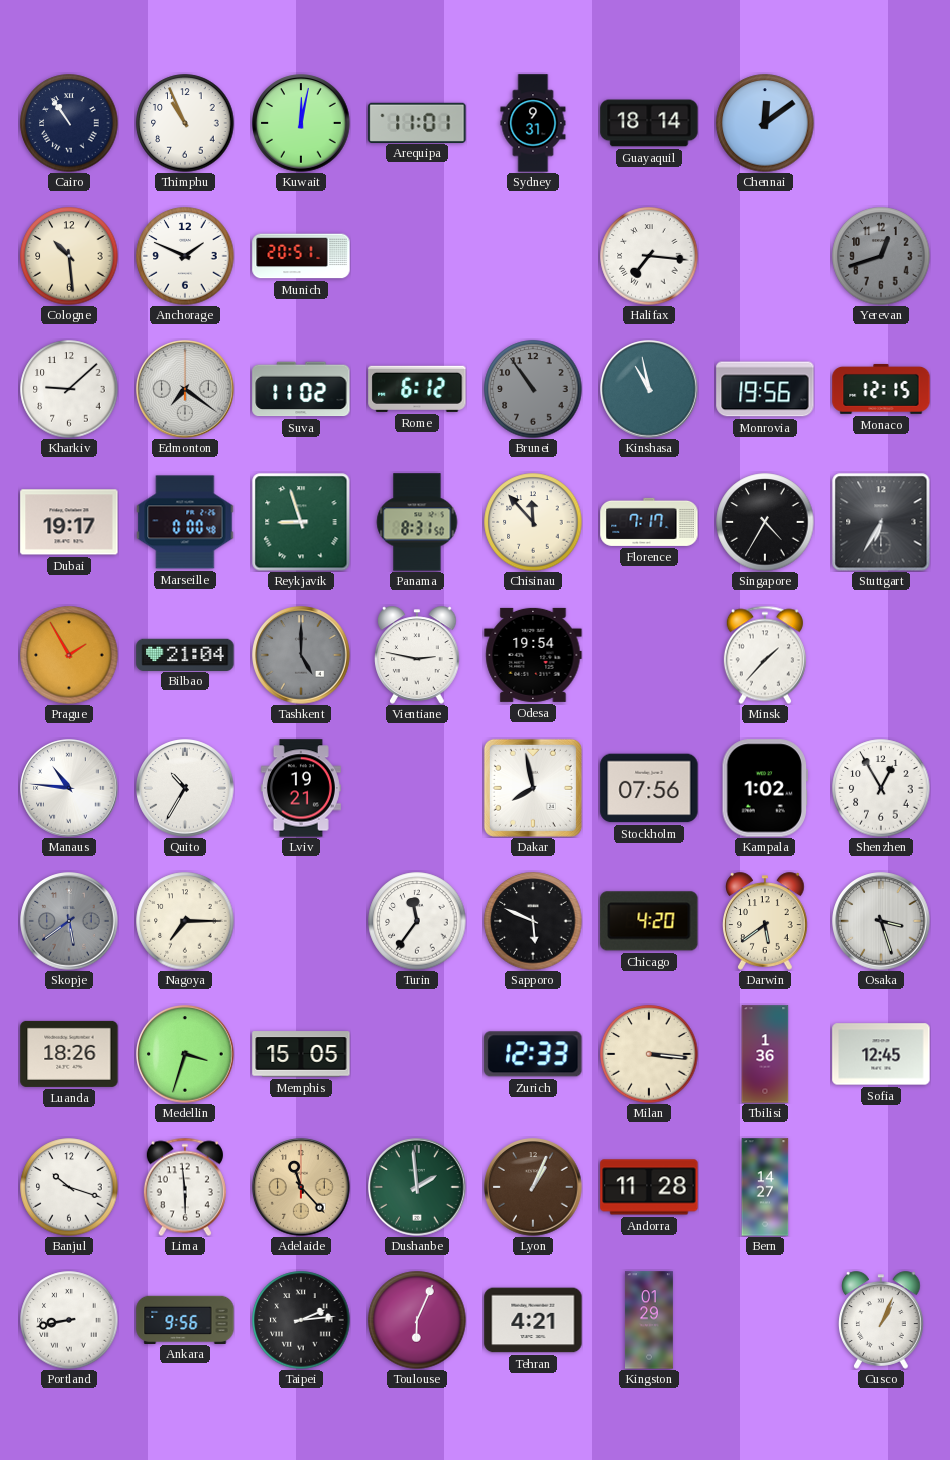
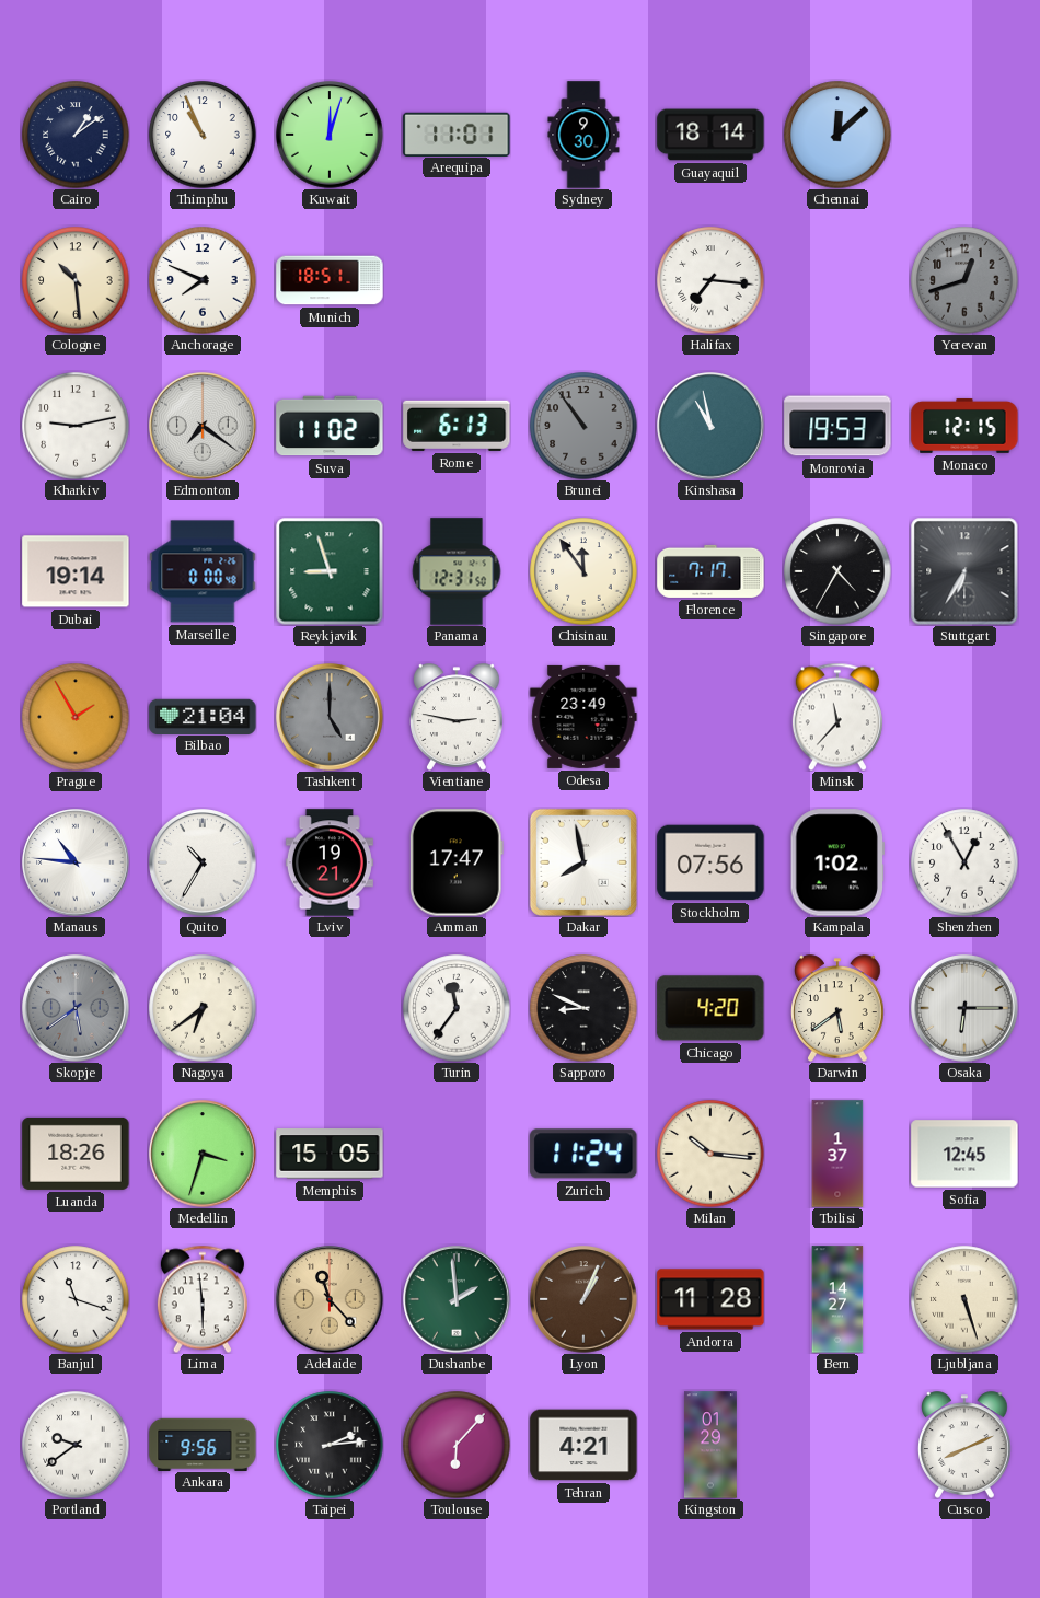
Cairo: 10:54 -> 1:09 (76, 135)
Kuwait: 12:02 -> 12:03 (330, 135)
Sydney: 9:31 -> 9:30 (583, 135)
Chennai: 12:09 -> 12:08 (837, 135)
Anchorage: 1:49 -> 7:49 (203, 280)
Munich: 20:51 -> 18:51 (330, 280)
Kharkiv: 9:08 -> 9:13 (76, 426)
Rome: 6:12 -> 6:13 (457, 426)
Monrovia: 19:56 -> 19:53 (837, 426)
Dubai: 19:17 -> 19:14 (76, 571)
Panama: 8:31 -> 12:31 (457, 571)
Chisinau: 11:53 -> 11:54 (583, 571)
Odesa: 19:54 -> 23:49 (583, 717)
Minsk: 1:37 -> 11:37 (837, 717)
Amman: none -> 17:47 (457, 862)
Nagoya: 7:15 -> 6:39 (203, 1008)
Sapporo: 5:49 -> 8:49 (583, 1008)
Osaka: 3:27 -> 6:15 (964, 1008)
Zurich: 12:33 -> 11:24 (583, 1154)
Milan: 3:16 -> 10:16 (710, 1154)
Tbilisi: 1:36 -> 1:37 (837, 1154)
Banjul: 10:18 -> 11:18 (76, 1299)
Ljubljana: none -> 5:27 (964, 1299)
Portland: 8:43 -> 9:39 (76, 1445)
Toulouse: 6:04 -> 6:07 (457, 1445)
Cusco: 1:04 -> 8:11 (966, 1445)
